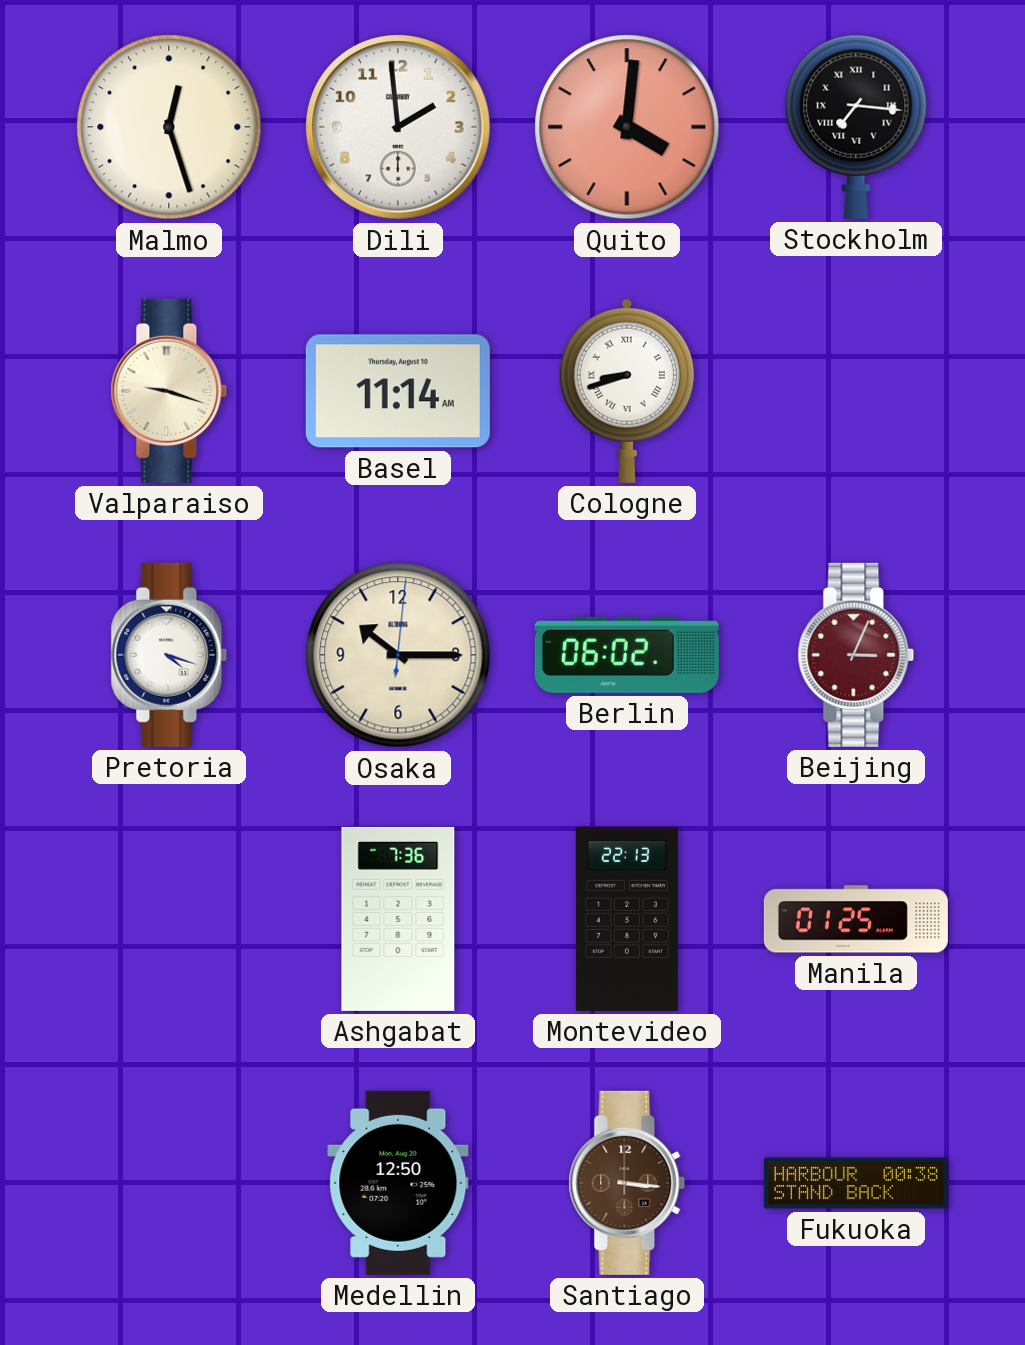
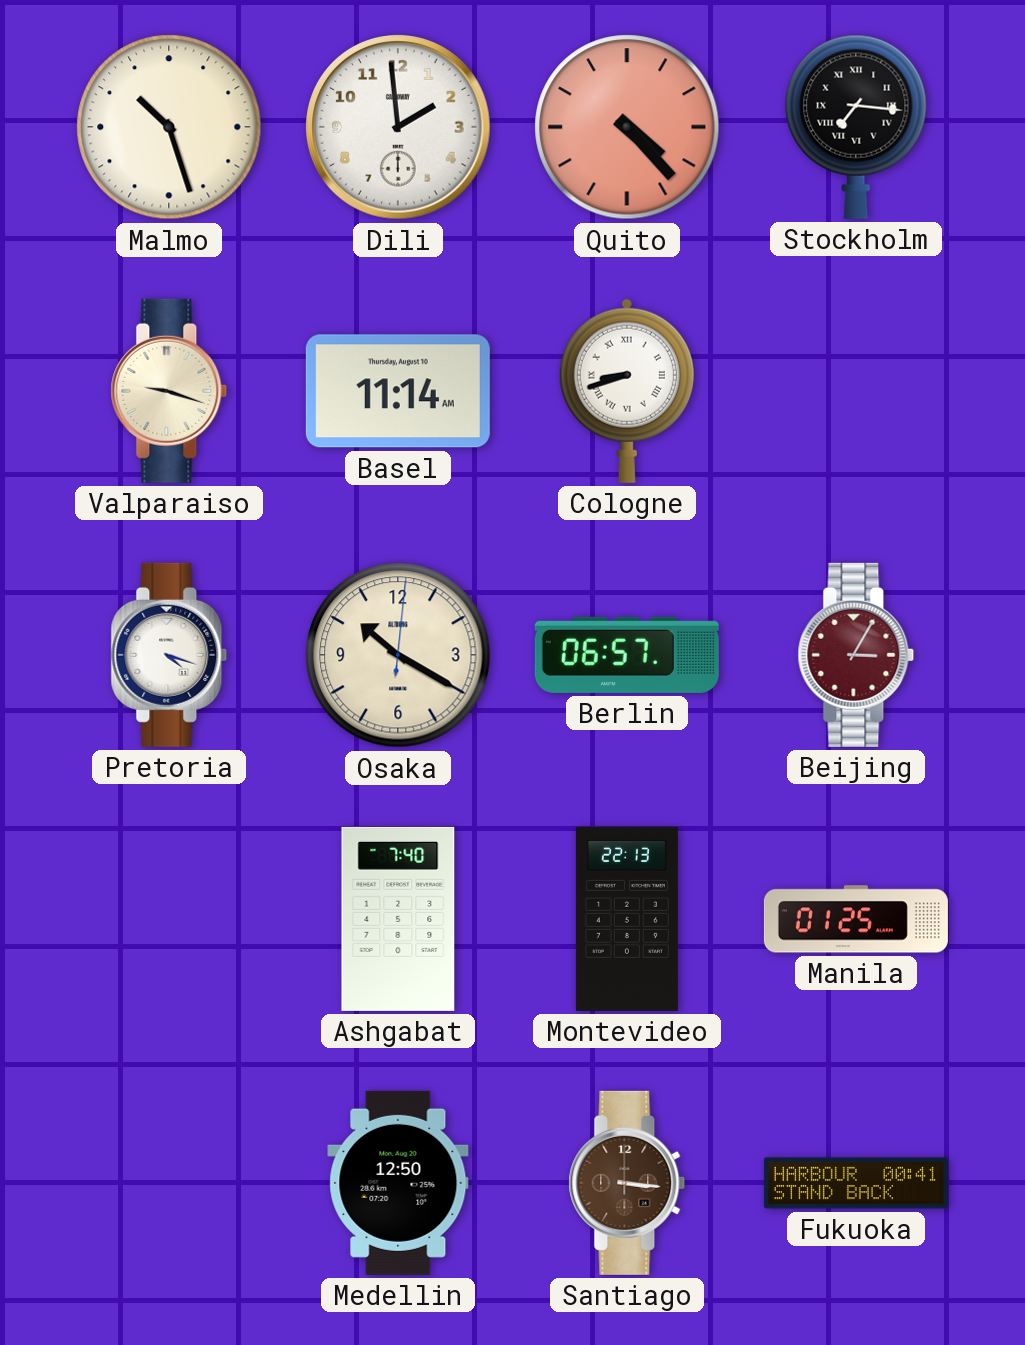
Malmo: 12:27 -> 10:27 (169, 127)
Quito: 4:01 -> 4:23 (627, 127)
Osaka: 10:15 -> 10:20 (398, 655)
Berlin: 06:02 -> 06:57 (627, 655)
Beijing: 3:04 -> 3:05 (856, 655)
Ashgabat: 7:36 -> 7:40 (398, 919)
Fukuoka: 00:38 -> 00:41 (856, 1183)
